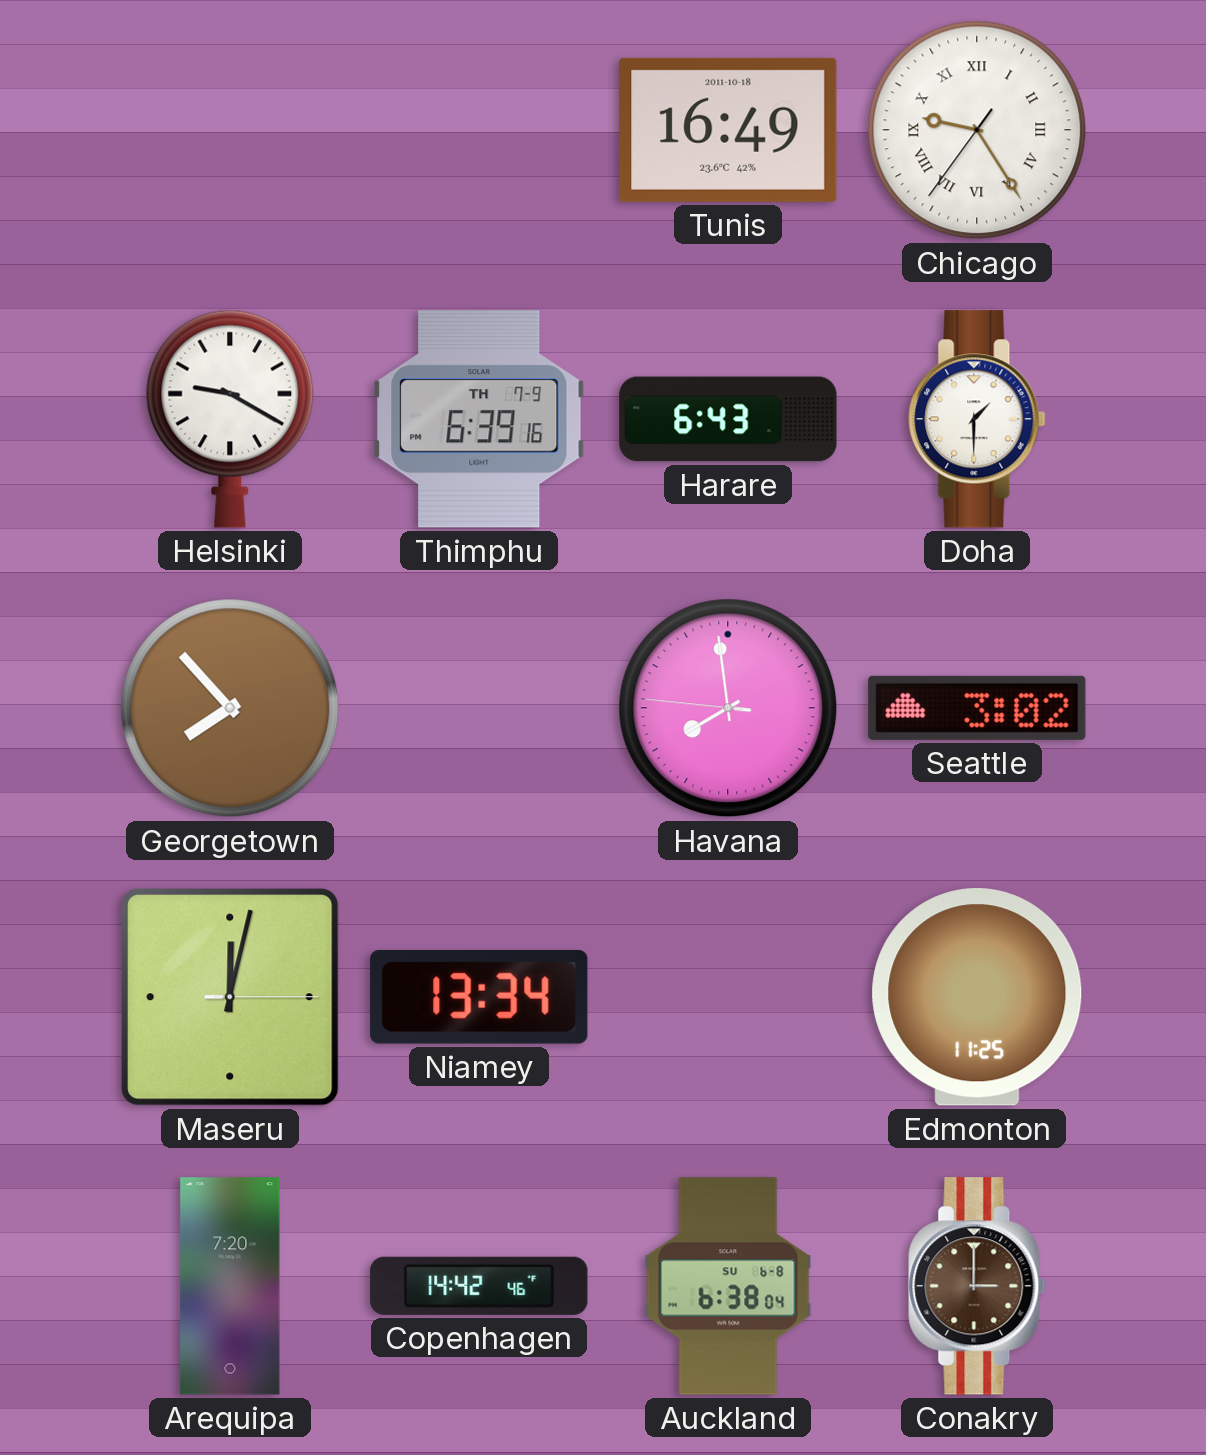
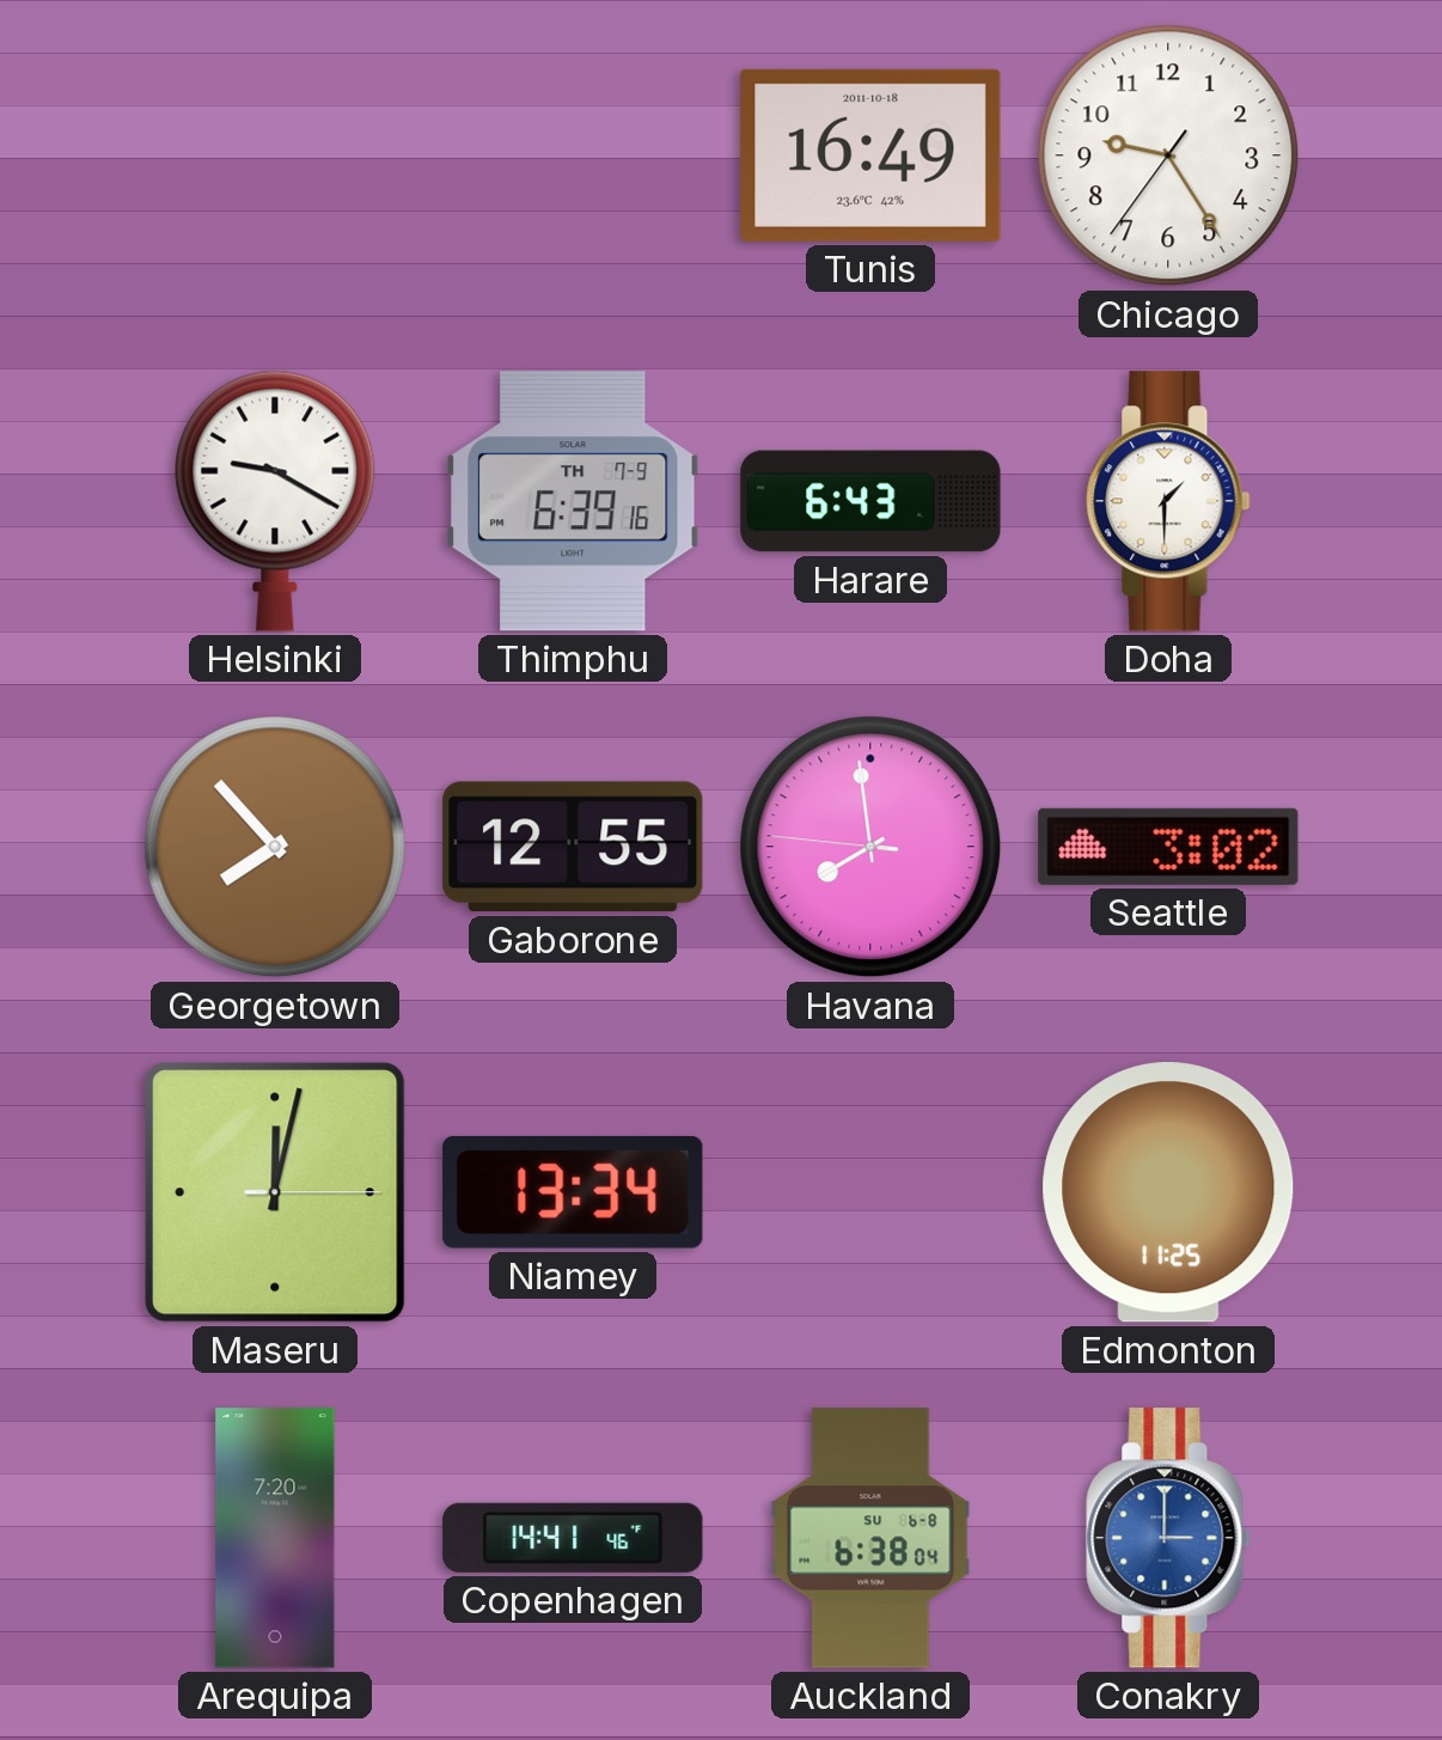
Chicago numerals: Roman -> Arabic (1168, 155)
Gaborone: none -> 12:55 (573, 847)
Copenhagen: 14:42 -> 14:41 (573, 1538)
Conakry dial: brown -> blue (1168, 1538)
